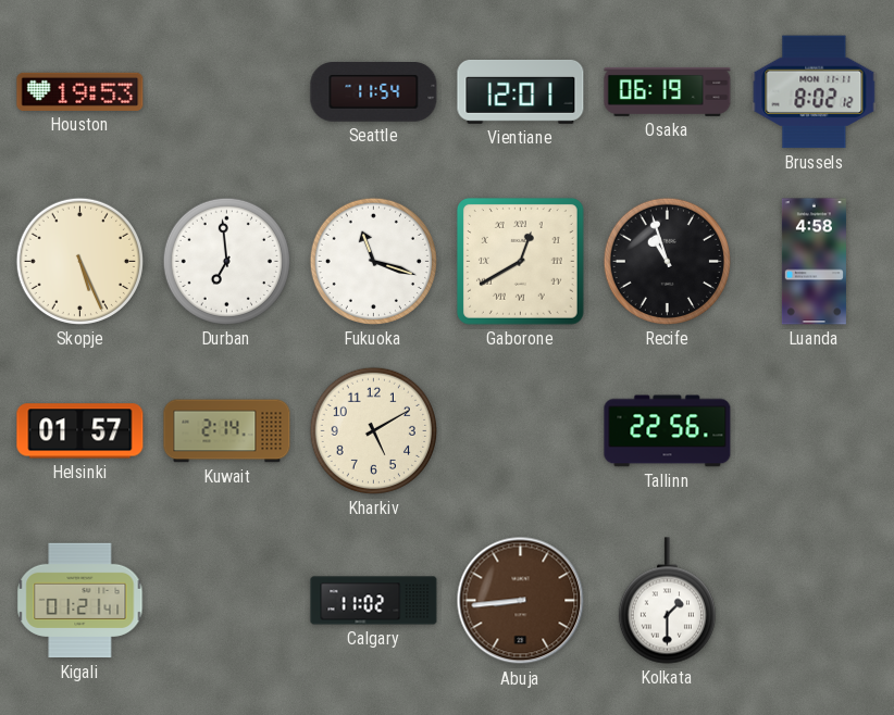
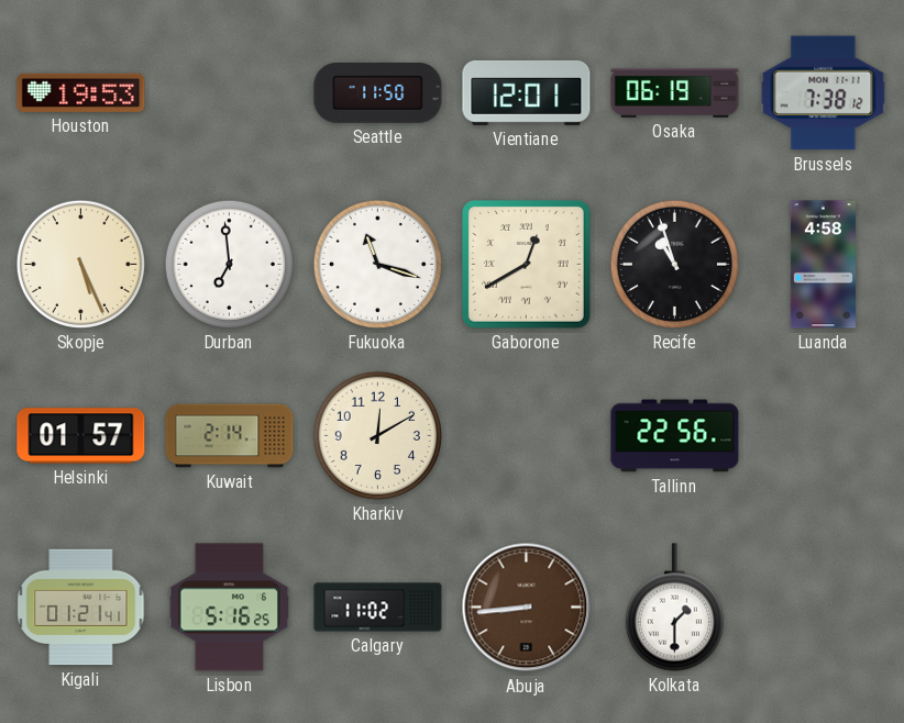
Seattle: 11:54 -> 11:50 (378, 93)
Brussels: 8:02 -> 7:38 (824, 93)
Kharkiv: 5:10 -> 12:10 (377, 435)
Lisbon: none -> 5:16 (229, 608)
